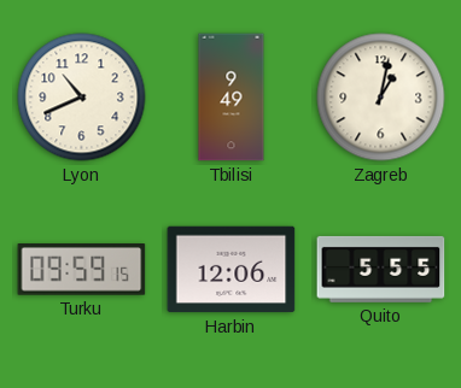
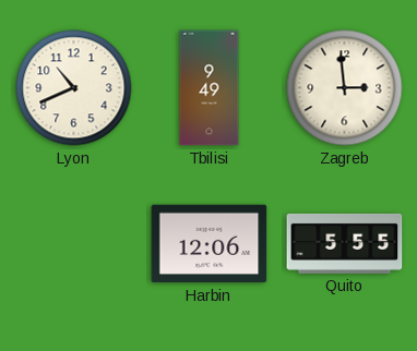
Zagreb: 1:02 -> 2:59 (345, 88)
Turku: 09:59 -> none (82, 270)
